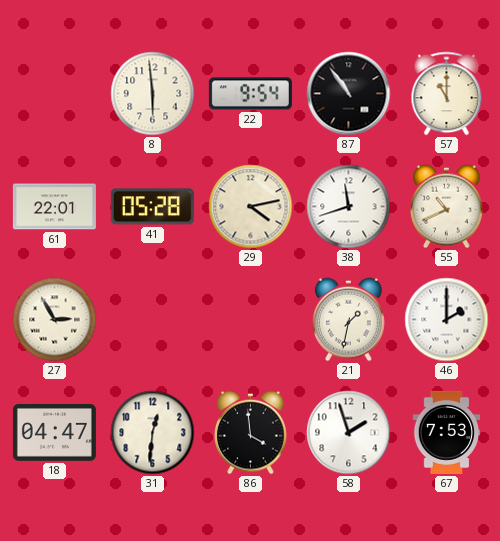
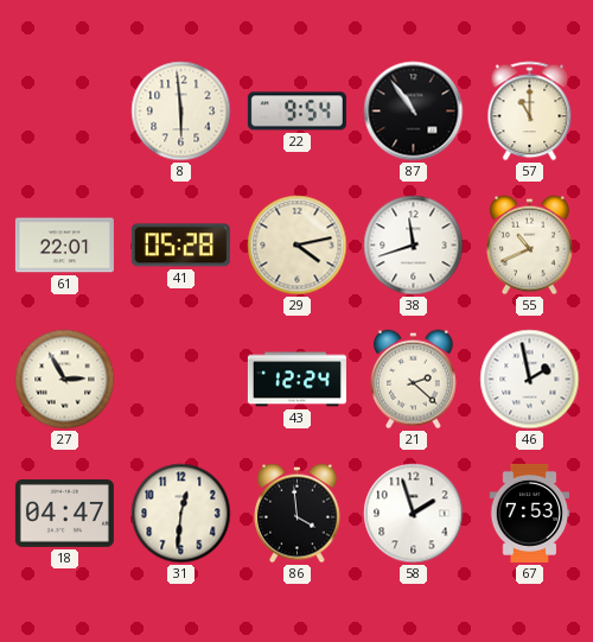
43: none -> 12:24 (296, 380)
21: 1:32 -> 2:22 (414, 380)
46: 2:00 -> 1:58 (530, 380)
